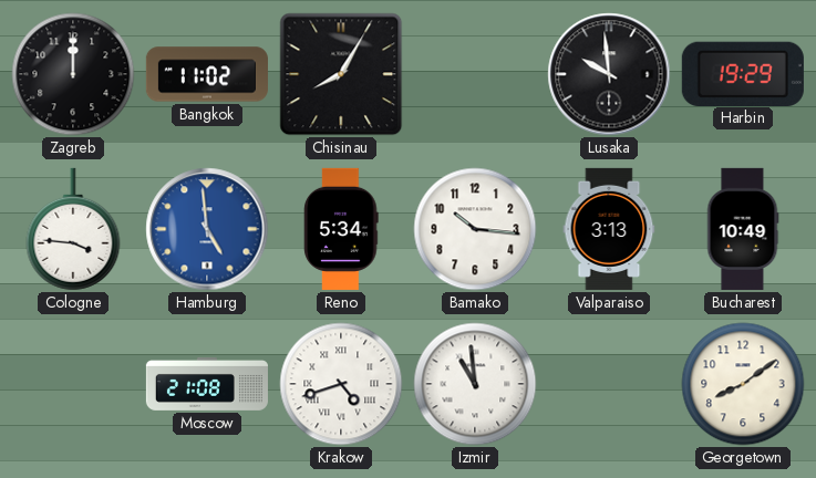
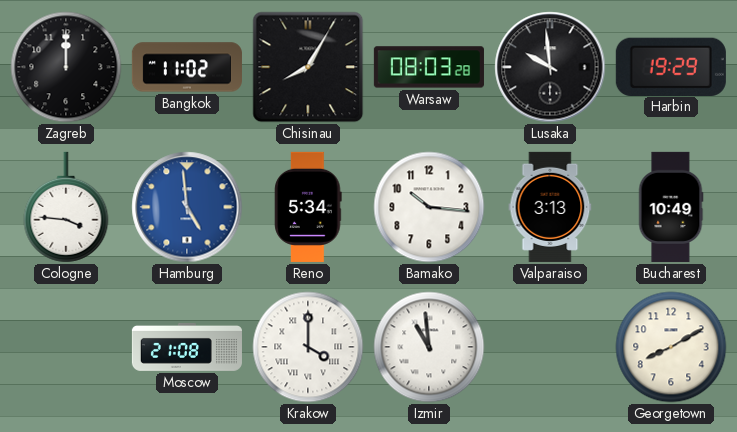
Warsaw: none -> 08:03 (429, 67)
Krakow: 4:42 -> 4:00 (308, 347)
Georgetown: 8:09 -> 8:10 (671, 347)
